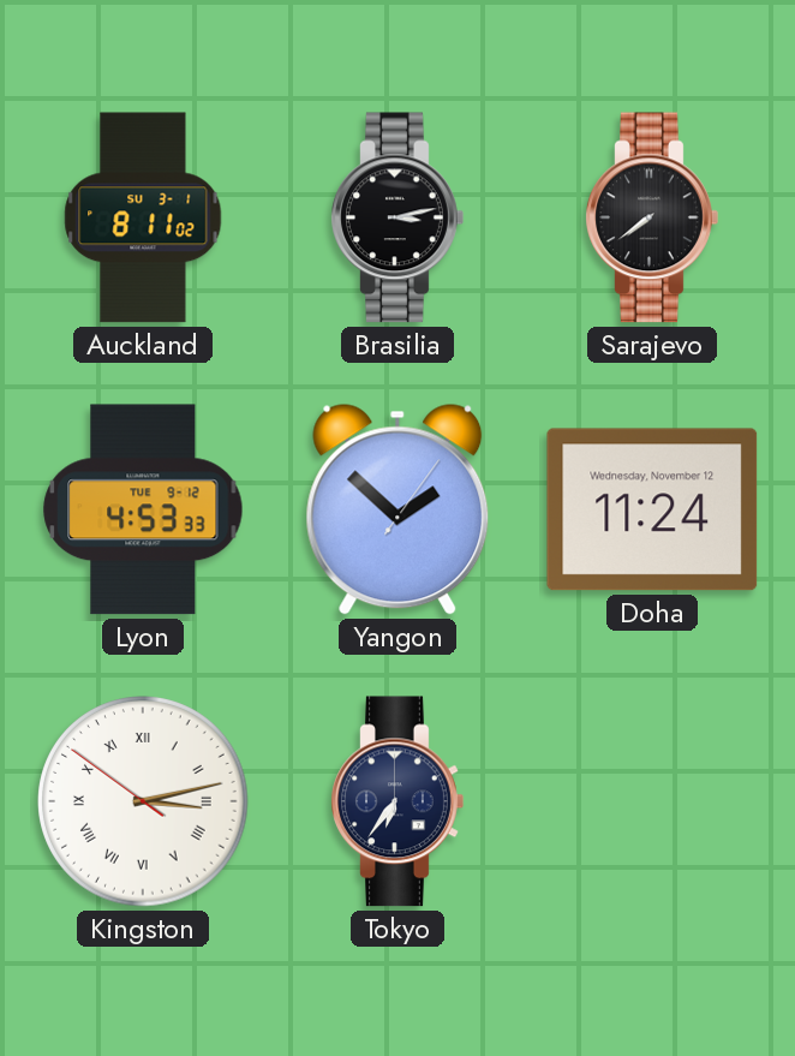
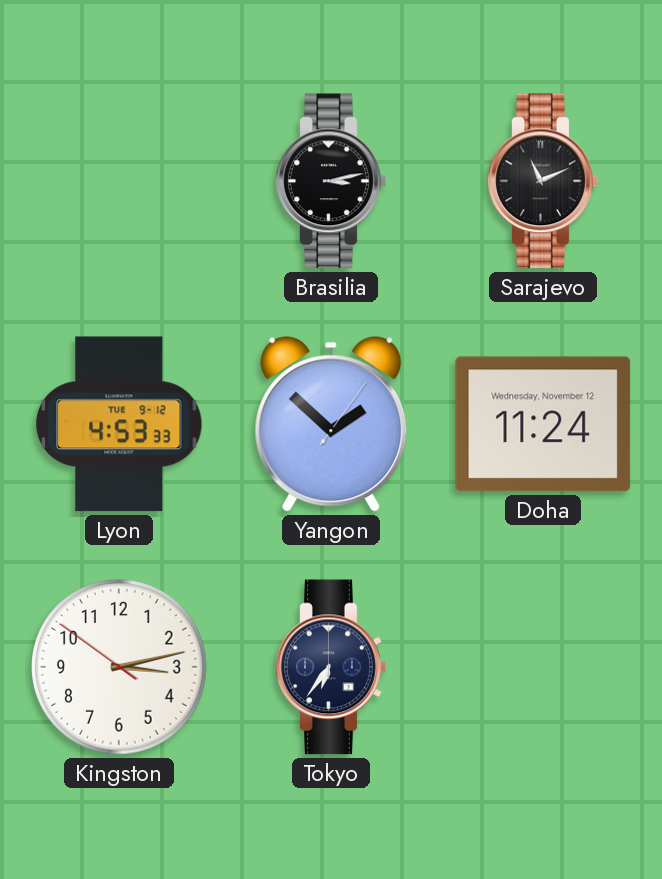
Auckland: 8:11 -> none (143, 217)
Sarajevo: 7:39 -> 11:11 (543, 181)
Kingston numerals: Roman -> Arabic (119, 667)
